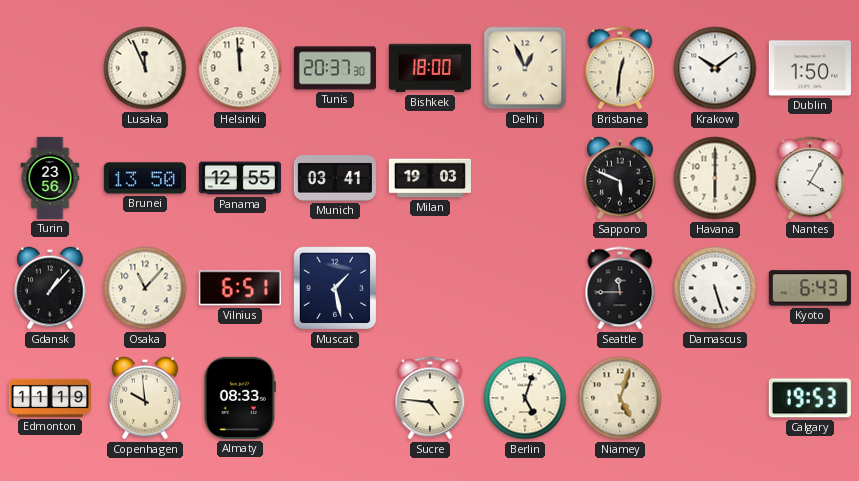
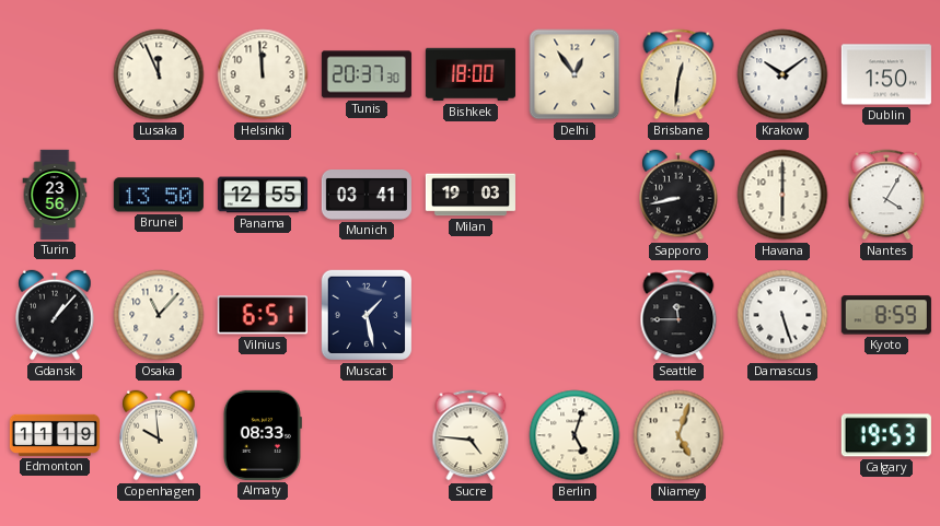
Delhi: 12:56 -> 12:54 (575, 74)
Sapporo: 5:49 -> 8:43 (678, 195)
Kyoto: 6:43 -> 8:59 (886, 315)
